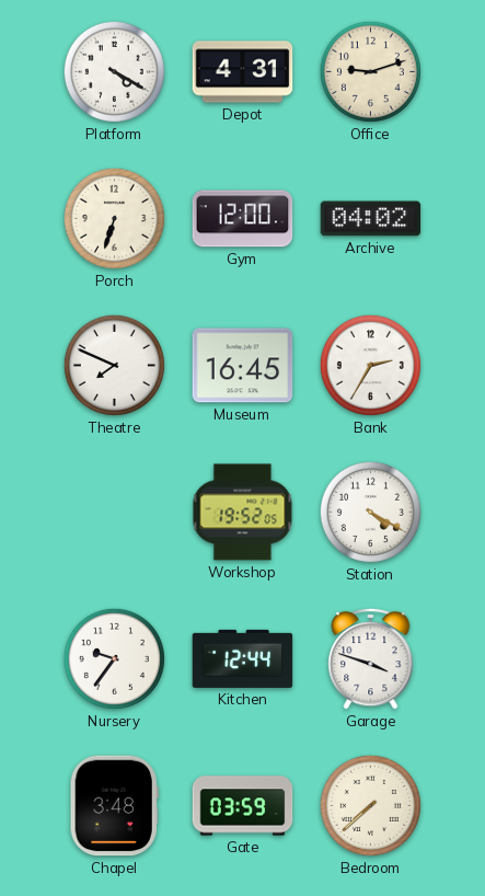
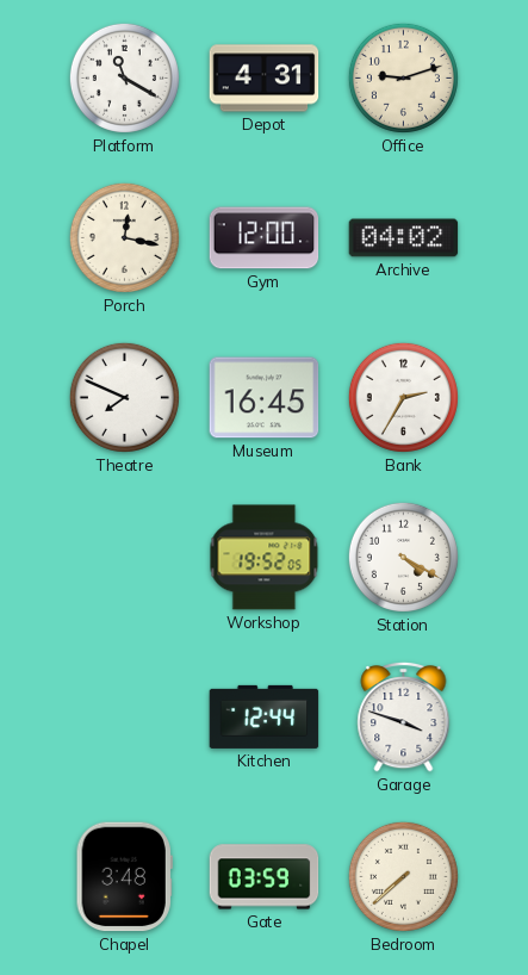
Platform: 4:20 -> 11:20 (124, 77)
Porch: 6:33 -> 12:17 (124, 237)
Nursery: 9:36 -> none (114, 658)
